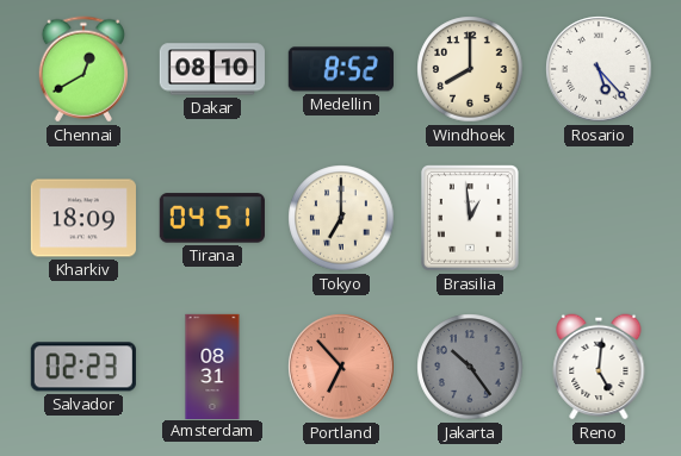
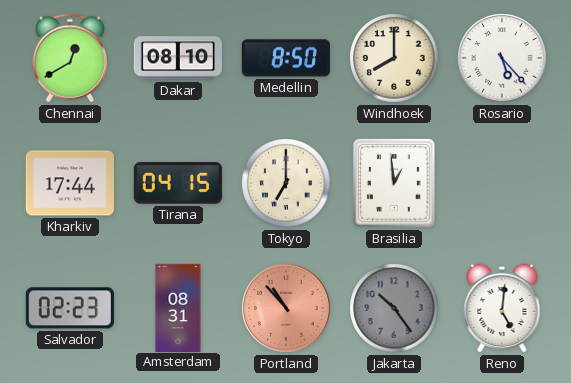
Medellin: 8:52 -> 8:50 (286, 58)
Kharkiv: 18:09 -> 17:44 (70, 183)
Tirana: 04:51 -> 04:15 (178, 183)
Portland: 6:53 -> 10:53 (286, 308)
